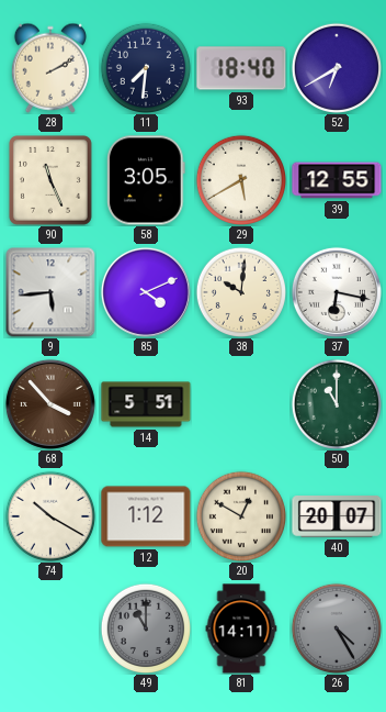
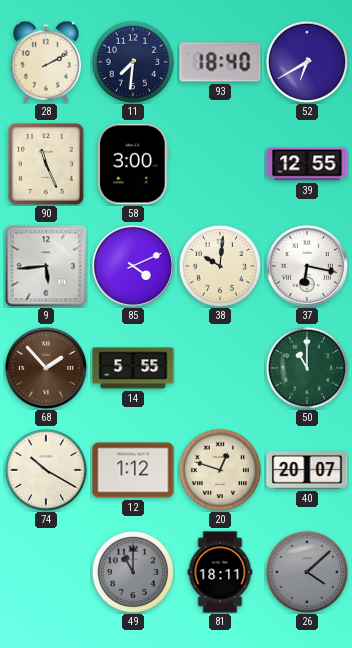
58: 3:05 -> 3:00 (133, 164)
29: 5:40 -> none (240, 179)
68: 3:53 -> 1:53 (46, 368)
14: 5:51 -> 5:55 (133, 368)
20: 12:50 -> 12:48 (219, 469)
81: 14:11 -> 18:11 (220, 572)
26: 4:25 -> 4:08 (306, 571)
